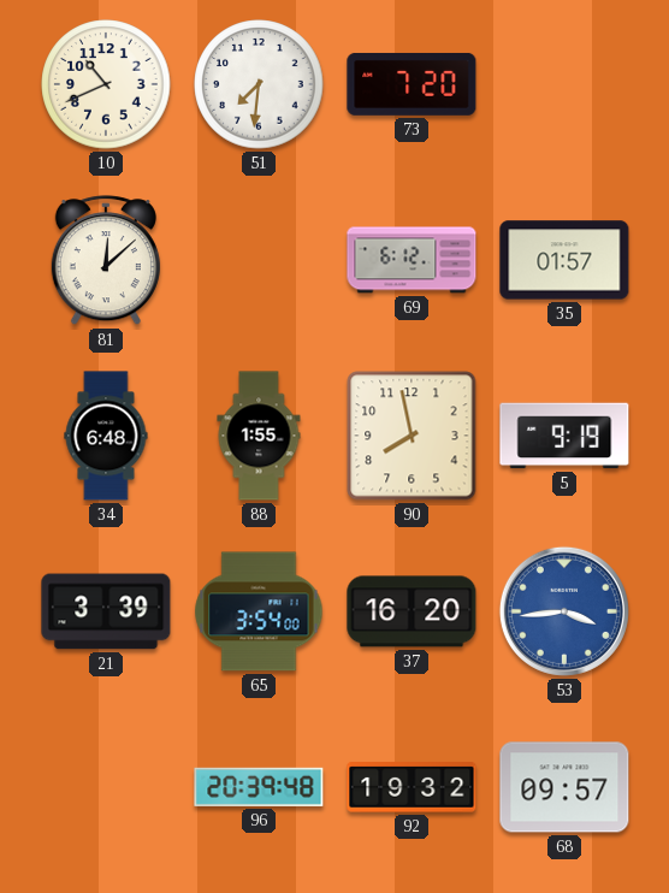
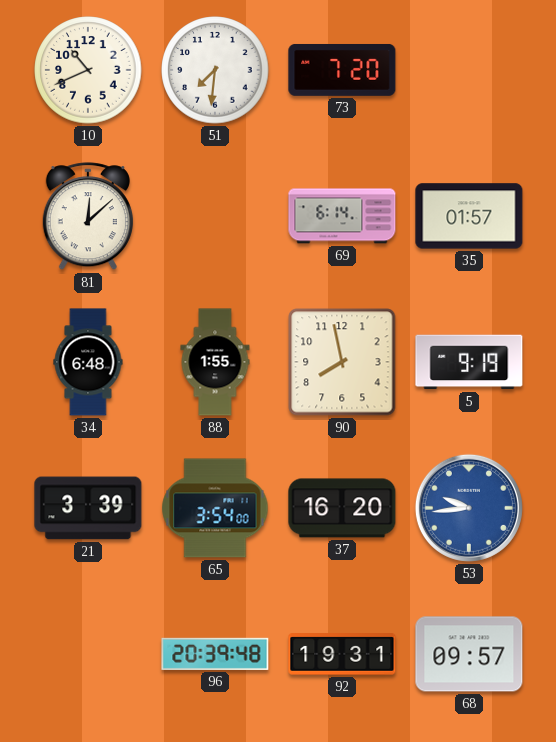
69: 6:12 -> 6:14 (342, 216)
53: 3:44 -> 9:44 (469, 508)
92: 19:32 -> 19:31 (342, 654)
